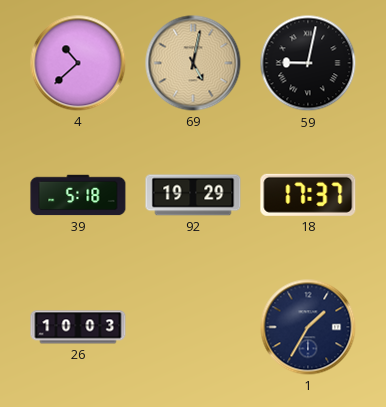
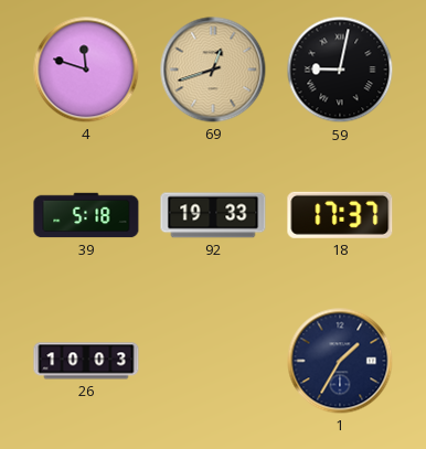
4: 10:38 -> 11:48 (86, 70)
69: 5:02 -> 12:42 (213, 70)
92: 19:29 -> 19:33 (213, 215)
